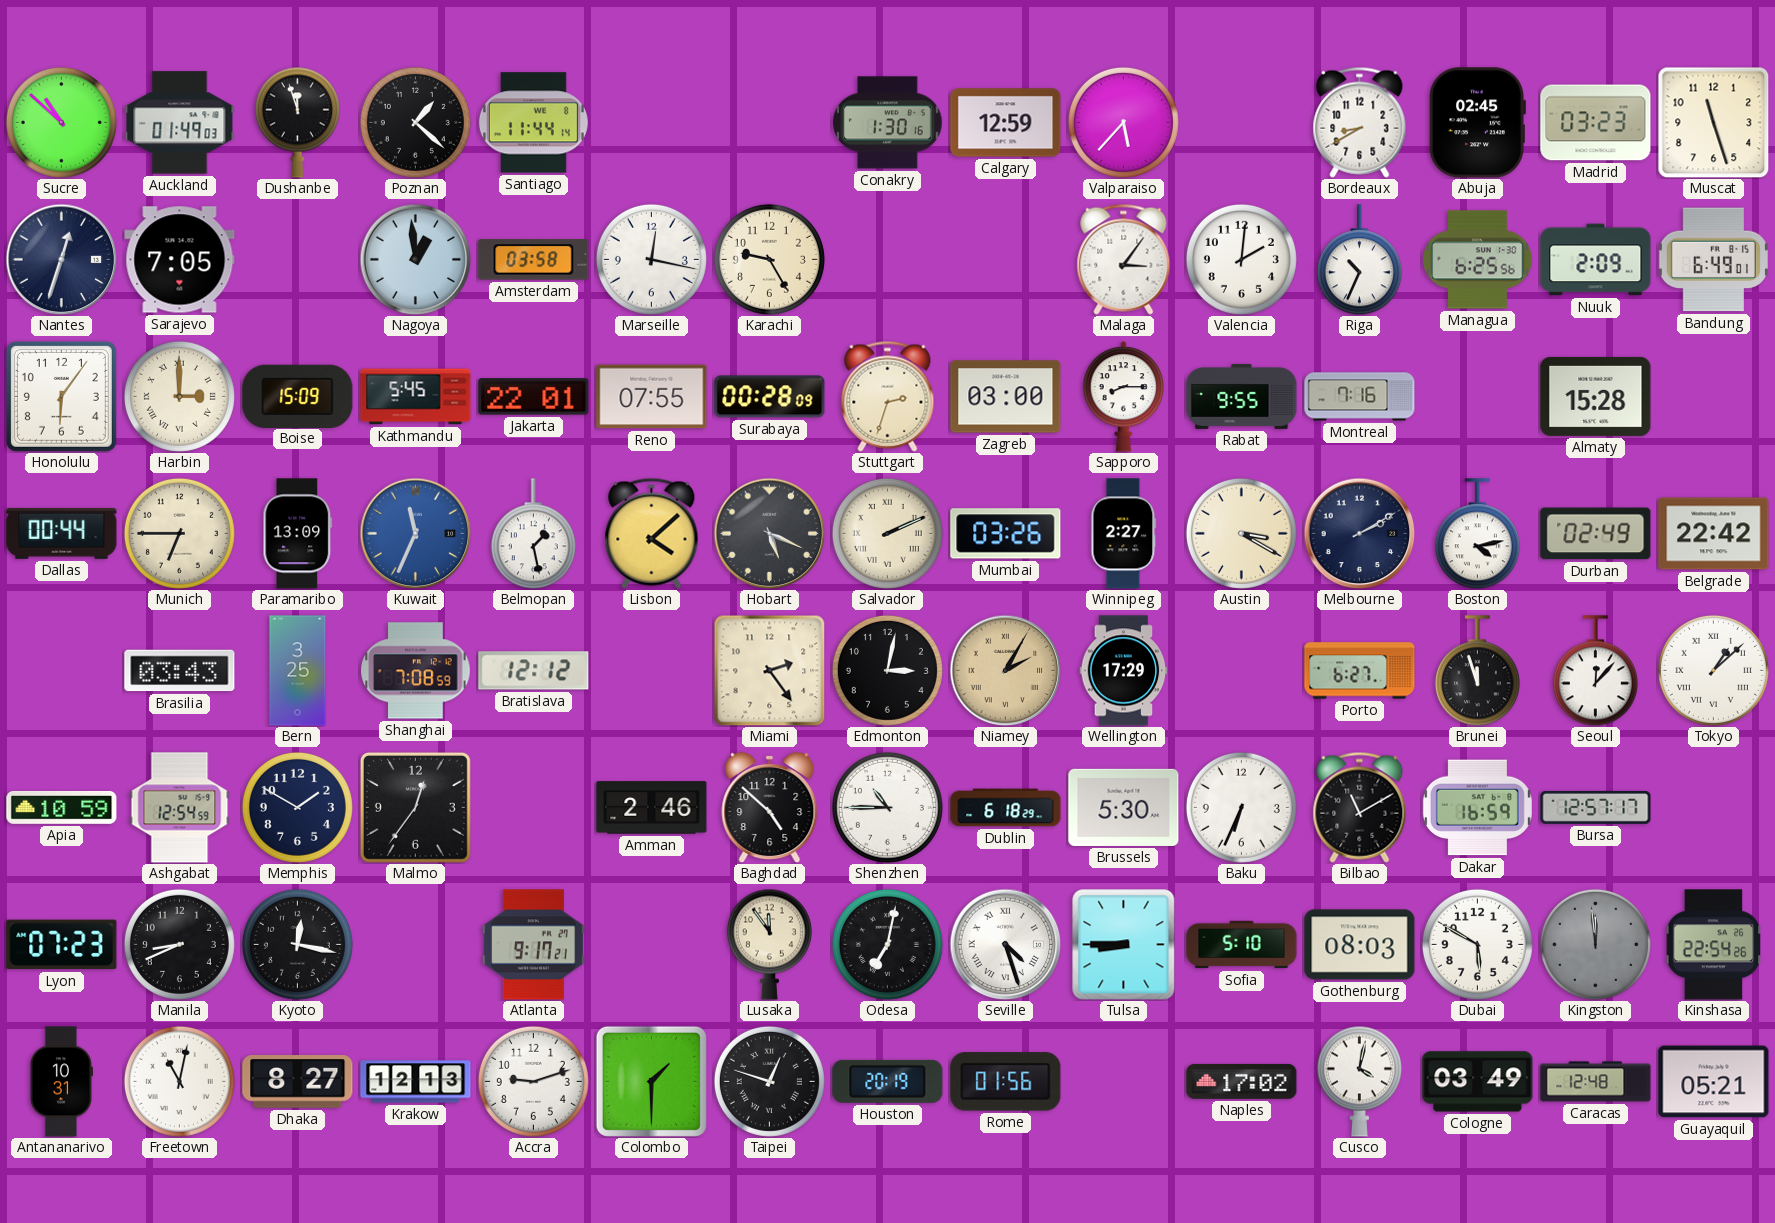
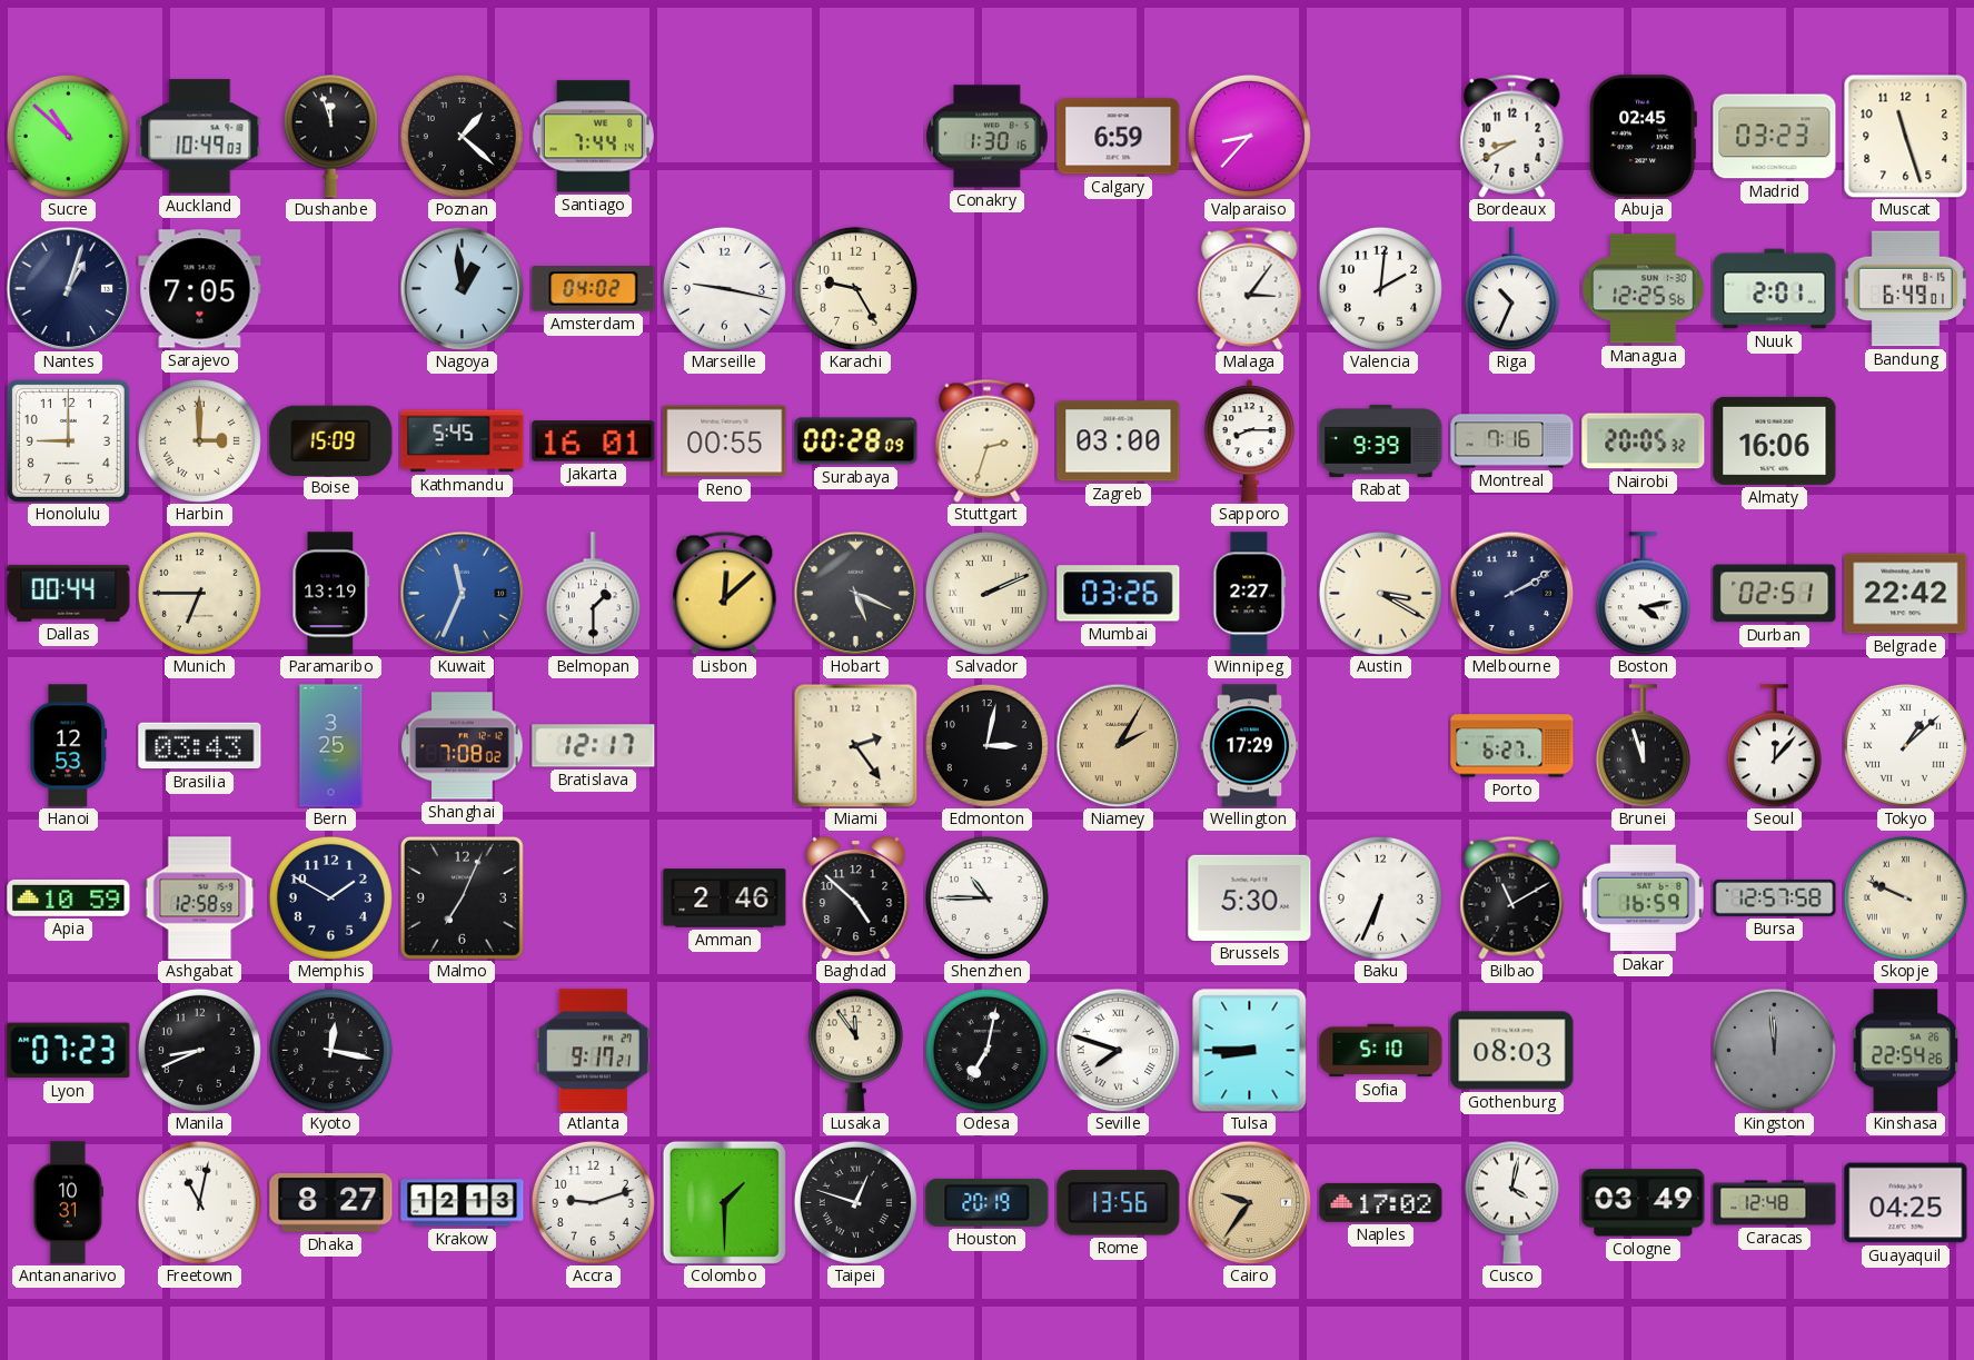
Auckland: 01:49 -> 10:49 (200, 137)
Santiago: 11:44 -> 7:44 (593, 137)
Calgary: 12:59 -> 6:59 (1119, 137)
Valparaiso: 5:37 -> 8:37 (1249, 136)
Nantes: 12:33 -> 1:03 (68, 288)
Amsterdam: 03:58 -> 04:02 (594, 289)
Marseille: 12:17 -> 9:17 (724, 288)
Managua: 6:25 -> 12:25 (1644, 289)
Nuuk: 2:09 -> 2:01 (1775, 289)
Honolulu: 6:06 -> 9:00 (68, 440)
Jakarta: 22:01 -> 16:01 (594, 441)
Reno: 07:55 -> 00:55 (725, 441)
Rabat: 9:55 -> 9:39 (1381, 440)
Nairobi: none -> 20:05 (1644, 441)
Almaty: 15:28 -> 16:06 (1775, 440)
Paramaribo: 13:09 -> 13:19 (331, 594)
Belmopan: 1:28 -> 1:30 (593, 594)
Lisbon: 4:08 -> 12:08 (725, 593)
Durban: 02:49 -> 02:51 (1775, 594)
Hanoi: none -> 12:53 (69, 746)
Shanghai: 7:08:59 -> 7:08:02 (463, 746)
Bratislava: 12:12 -> 12:17 (594, 746)
Ashgabat: 12:54 -> 12:58 (200, 899)
Malmo: 12:36 -> 7:04 (462, 897)
Dublin: 6:18 -> none (1006, 808)
Bursa: 12:57:17 -> 12:57:58 (1775, 897)
Skopje: none -> 9:49 (1905, 897)
Seville: 4:27 -> 7:48 (1118, 1050)
Dubai: 5:50 -> none (1477, 944)
Rome: 01:56 -> 13:56 (1119, 1203)
Cairo: none -> 9:36 (1249, 1202)
Guayaquil: 05:21 -> 04:25 (1906, 1203)
